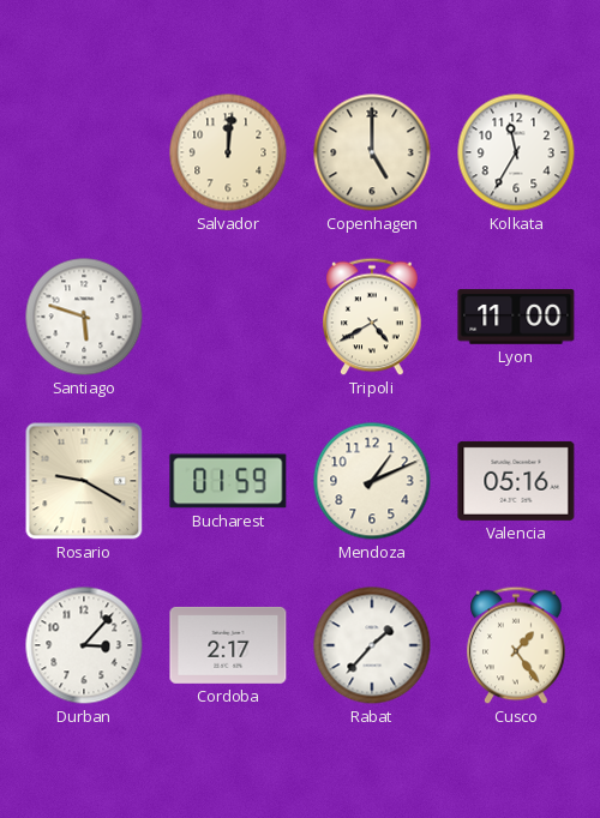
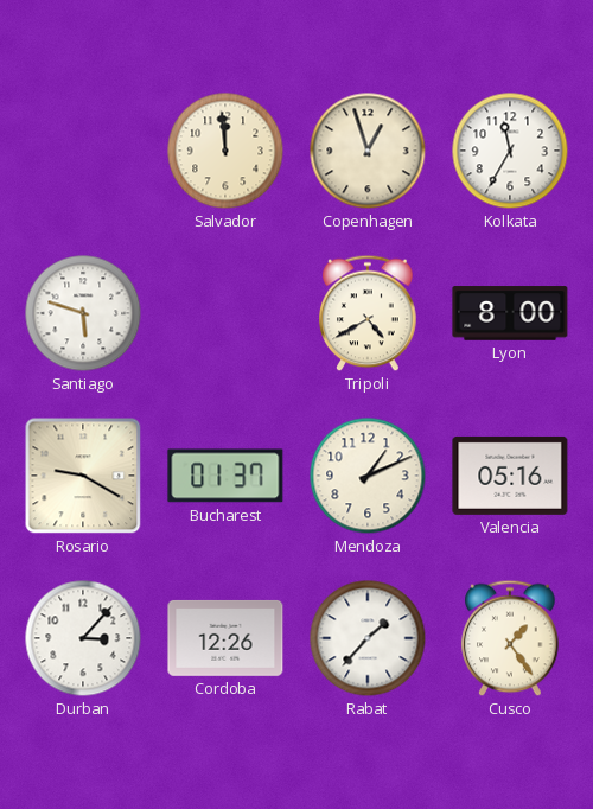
Salvador: 12:01 -> 11:59 (225, 151)
Copenhagen: 5:00 -> 12:57 (368, 151)
Lyon: 11:00 -> 8:00 (510, 313)
Bucharest: 01:59 -> 01:37 (225, 476)
Cordoba: 2:17 -> 12:26 (225, 638)
